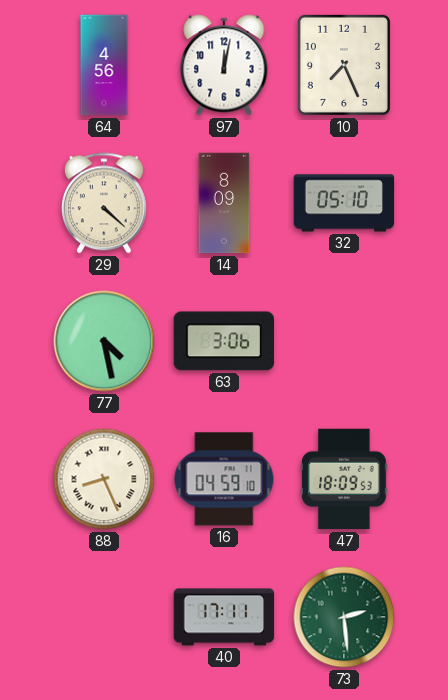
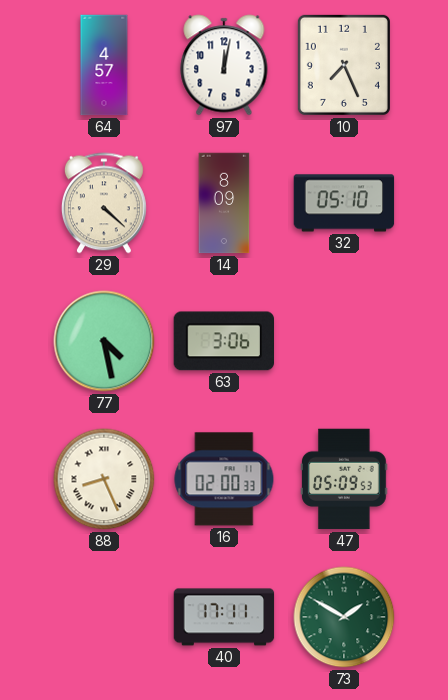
64: 4:56 -> 4:57 (104, 65)
16: 04:59 -> 02:00 (224, 479)
47: 18:09 -> 05:09 (345, 479)
73: 2:29 -> 1:50 (344, 617)
